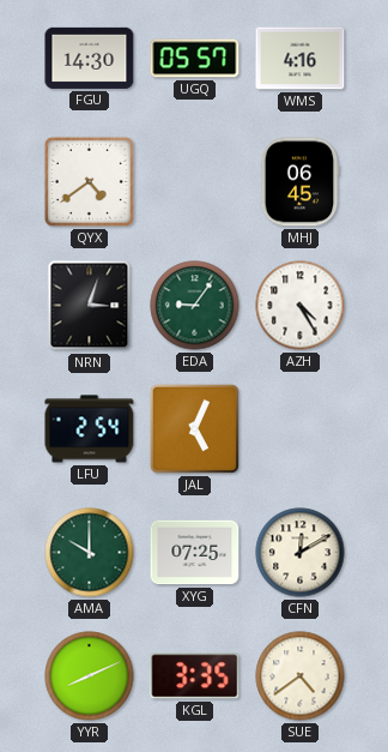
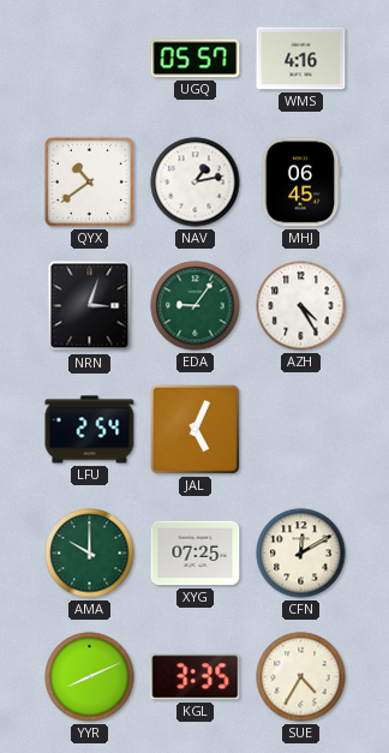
FGU: 14:30 -> none (90, 58)
QYX: 4:39 -> 10:39 (89, 181)
NAV: none -> 1:13 (196, 183)
SUE: 4:39 -> 4:35 (301, 677)
